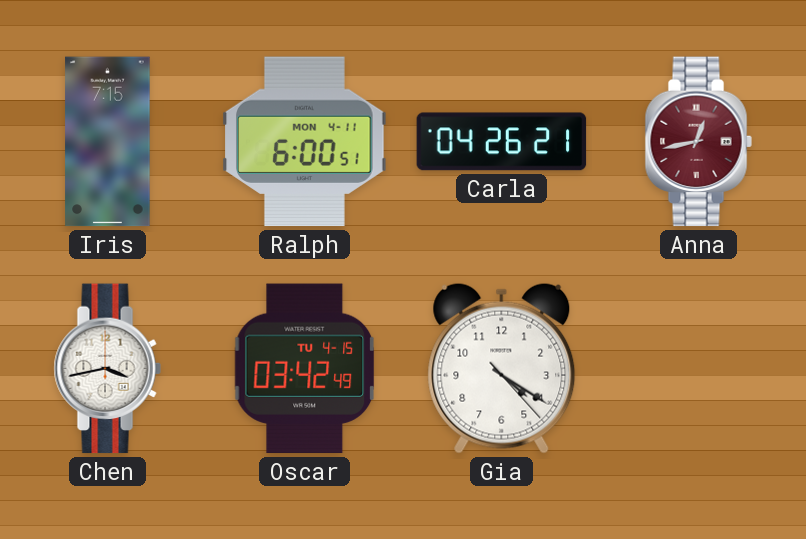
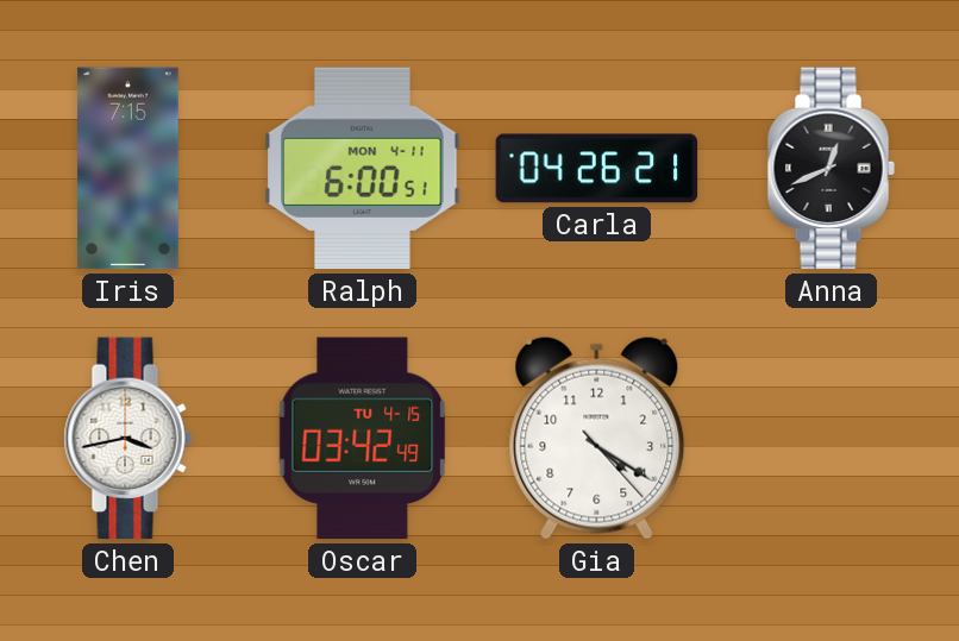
Anna: 12:43 -> 12:41 (830, 169)
Anna dial: burgundy -> black (830, 169)
